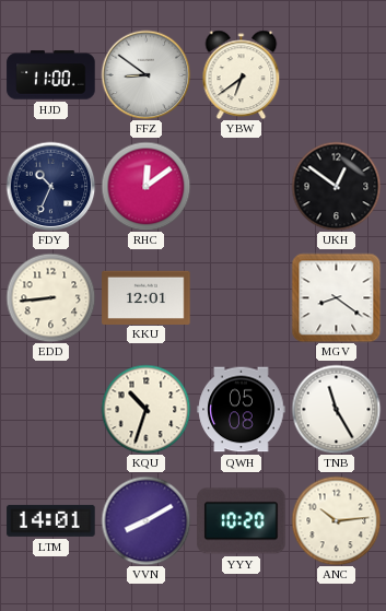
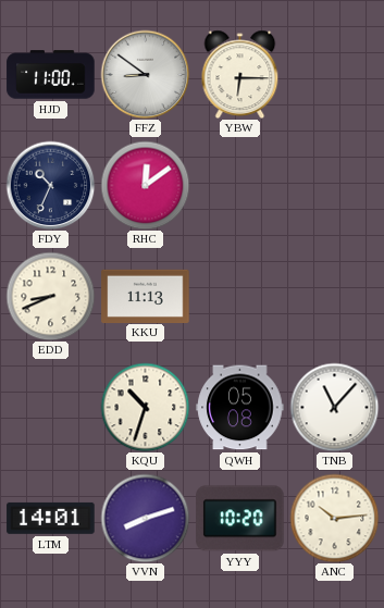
YBW: 6:39 -> 6:15 (240, 74)
UKH: 12:51 -> none (336, 186)
EDD: 8:44 -> 8:41 (50, 296)
KKU: 12:01 -> 11:13 (146, 296)
MGV: 8:21 -> none (336, 297)
TNB: 11:25 -> 11:07 (334, 407)
VVN: 8:10 -> 8:12 (145, 518)
